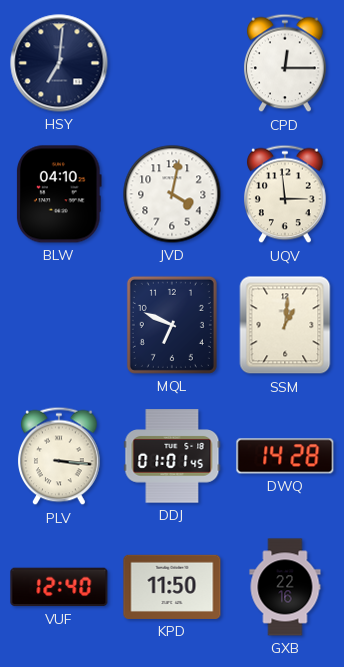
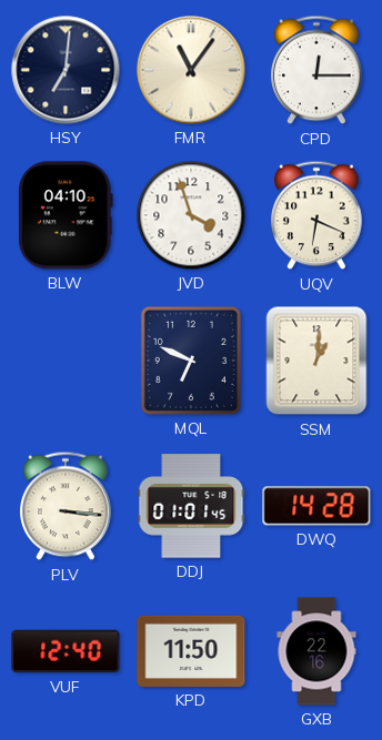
FMR: none -> 11:06 (191, 70)
JVD: 4:02 -> 3:57 (191, 215)
UQV: 2:59 -> 6:19 (318, 215)
